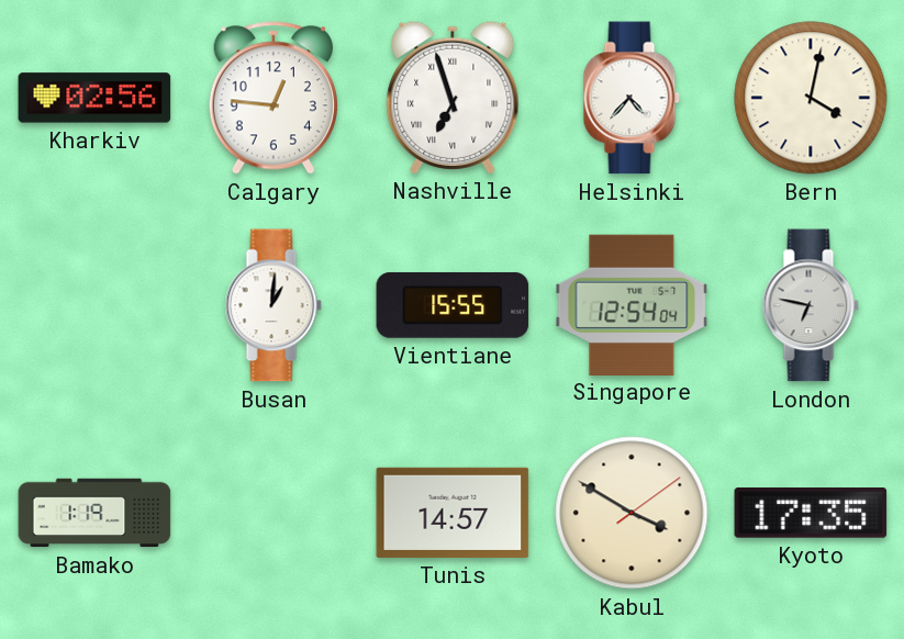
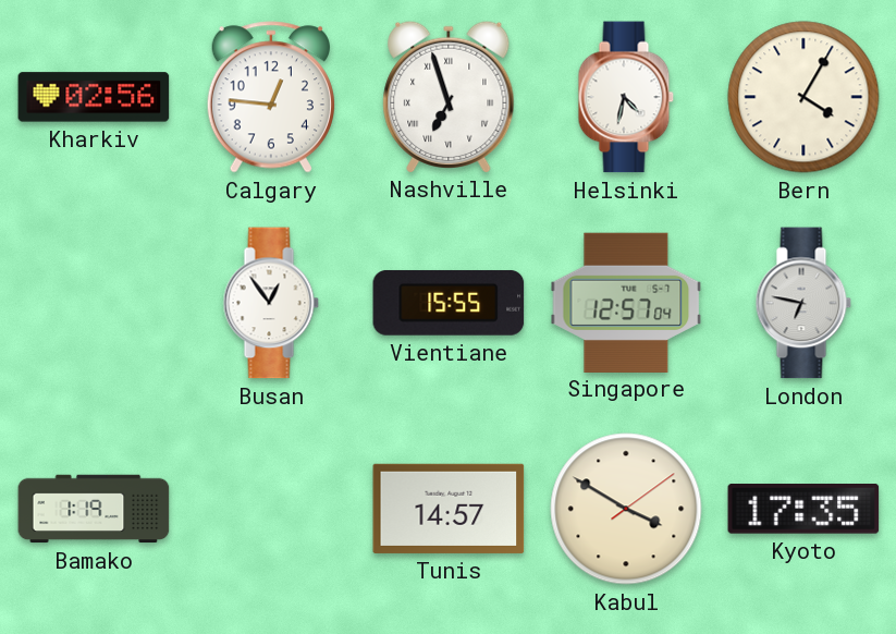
Helsinki: 4:37 -> 4:32 (626, 97)
Bern: 4:02 -> 4:05 (803, 97)
Busan: 1:01 -> 12:54 (271, 303)
Singapore: 12:54 -> 12:57 (626, 302)
